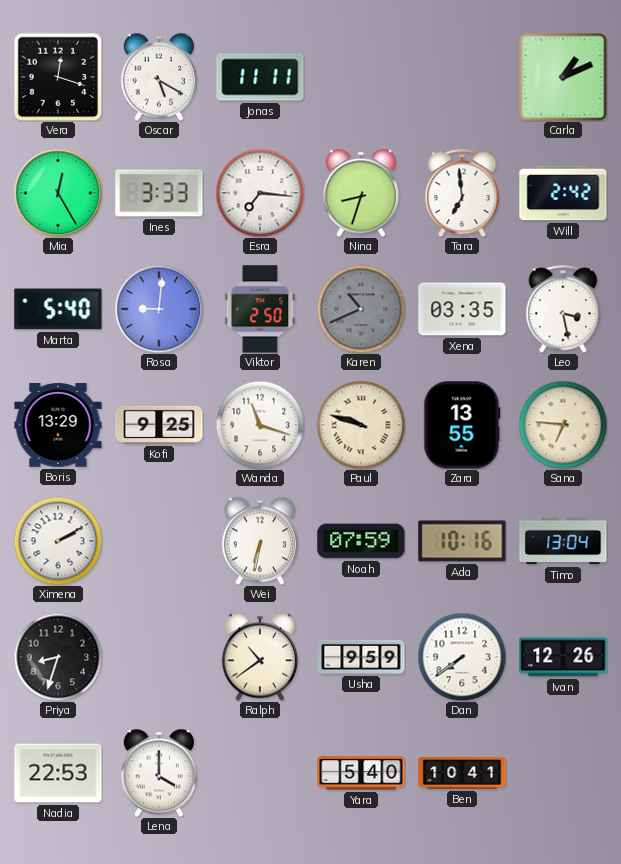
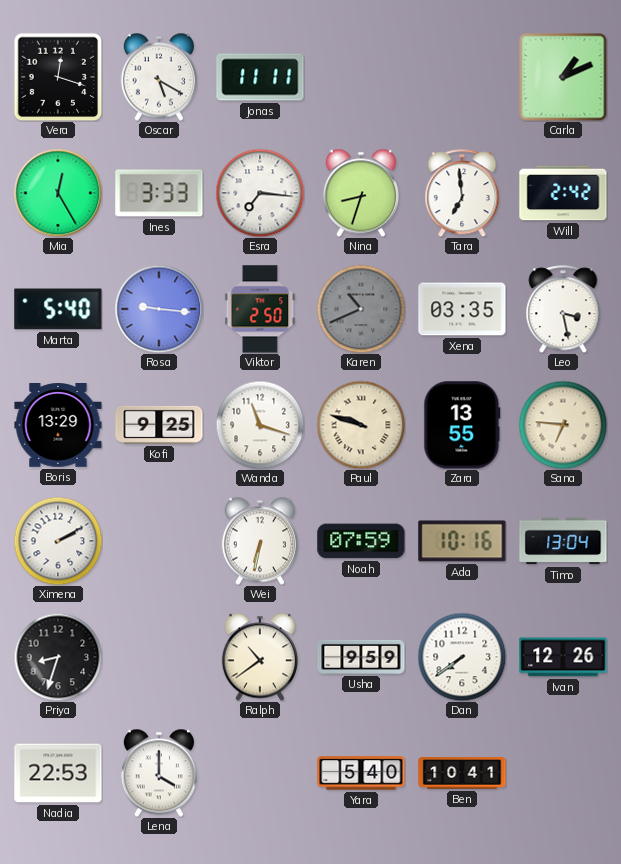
Rosa: 9:01 -> 9:16 (159, 309)
